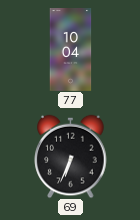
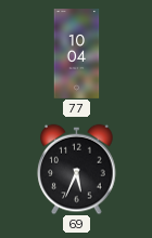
69: 6:34 -> 5:34 (77, 169)
